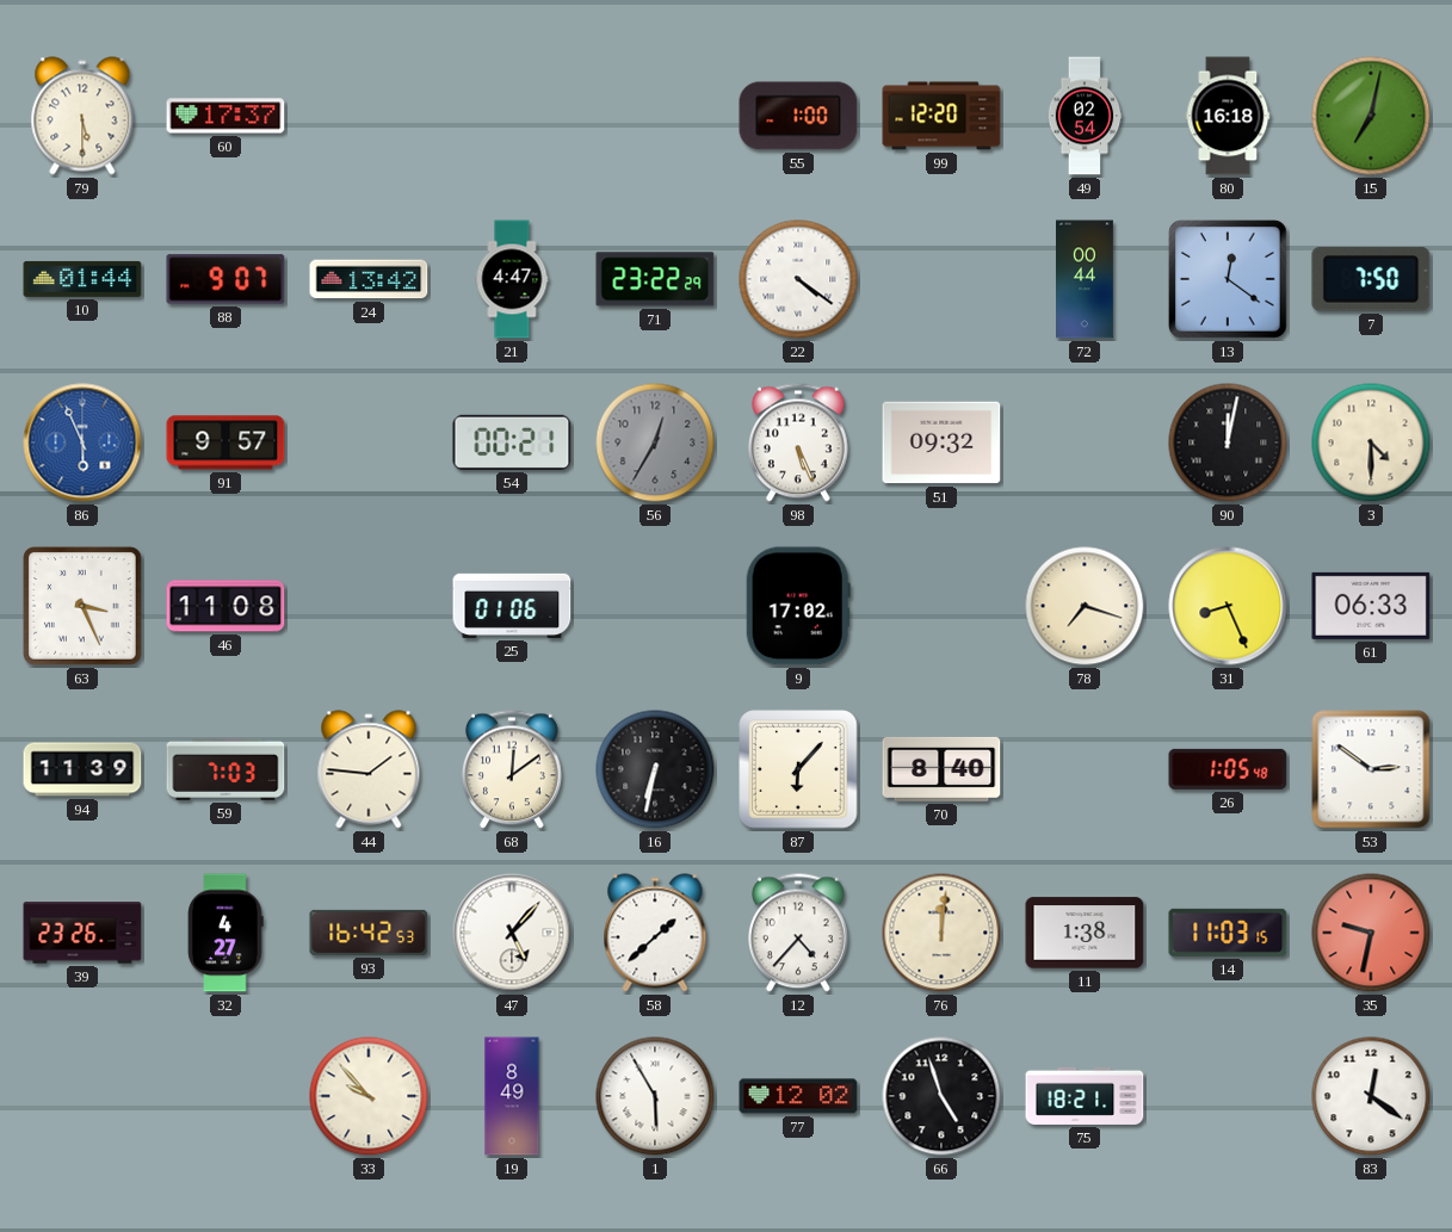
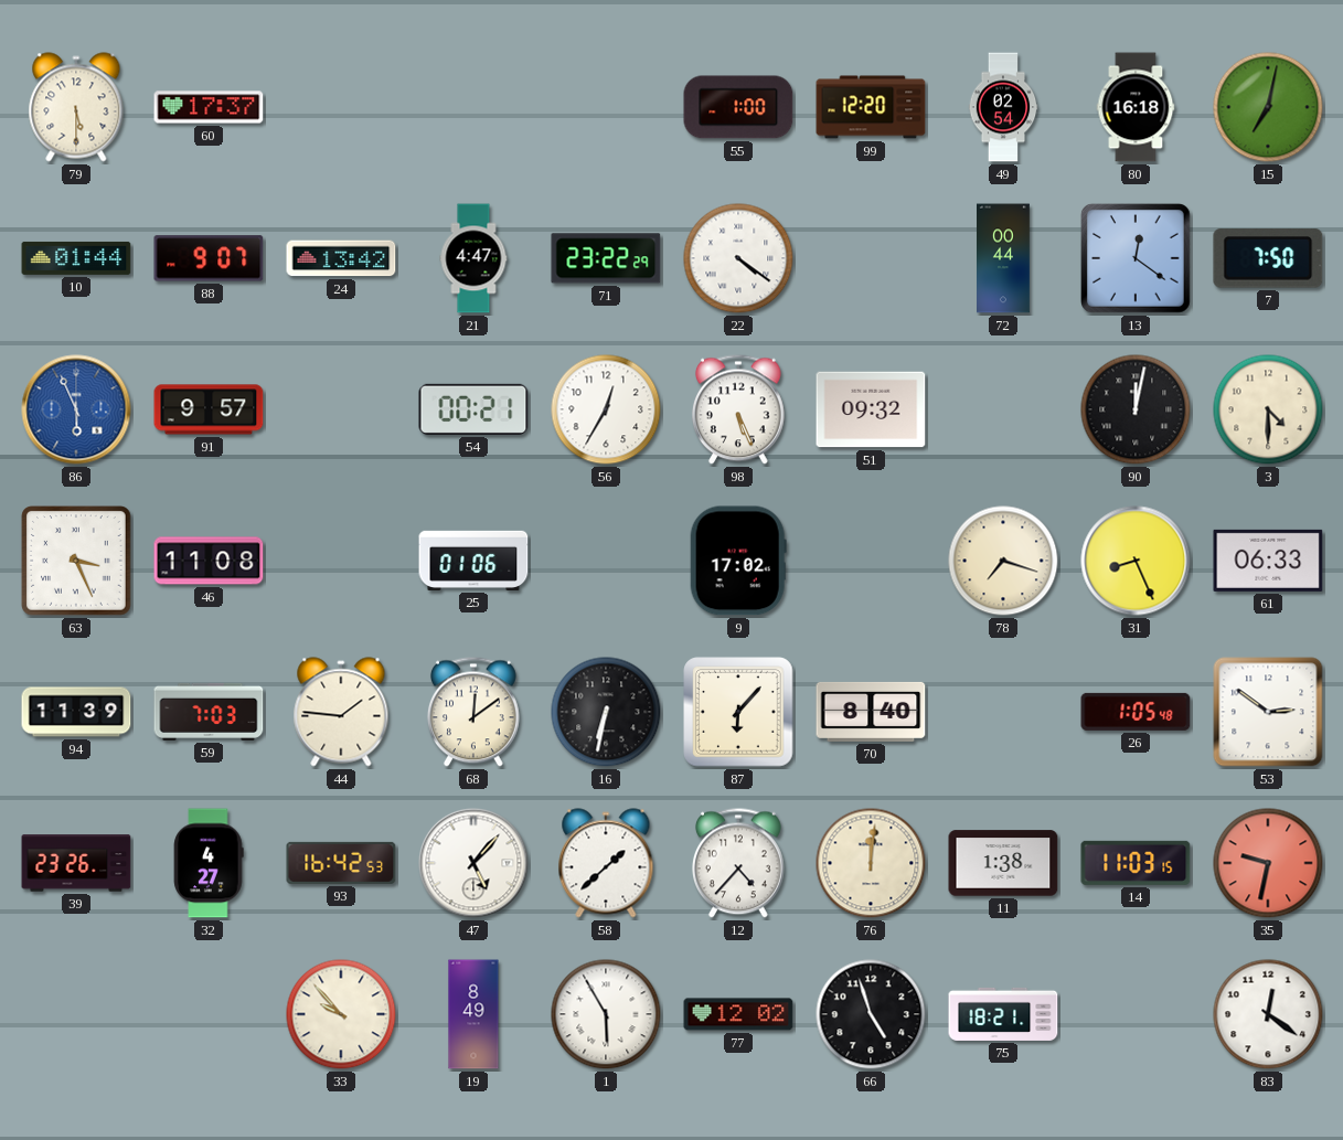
56 dial: grey -> white (606, 409)
